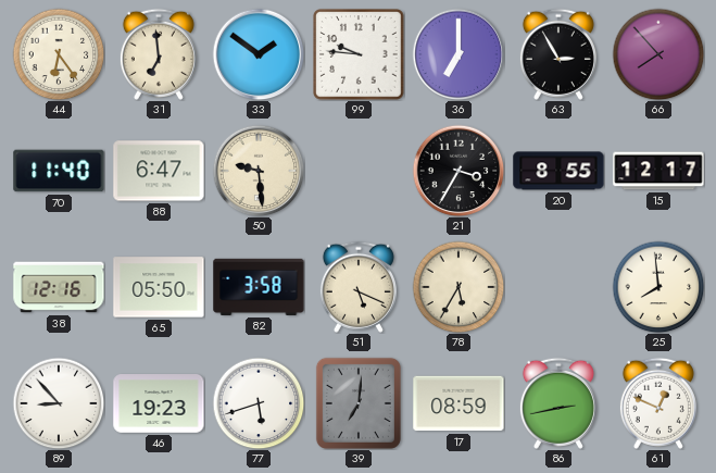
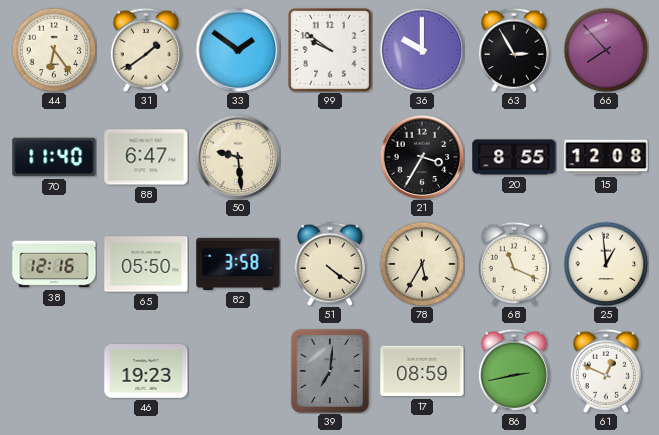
31: 6:59 -> 1:39 (146, 50)
99: 9:46 -> 9:51 (330, 50)
36: 7:00 -> 10:00 (422, 50)
15: 12:17 -> 12:08 (606, 157)
51: 5:19 -> 4:21 (330, 264)
68: none -> 11:19 (514, 264)
25: 7:59 -> 12:59 (606, 264)
89: 8:53 -> none (59, 403)
77: 5:42 -> none (259, 403)
